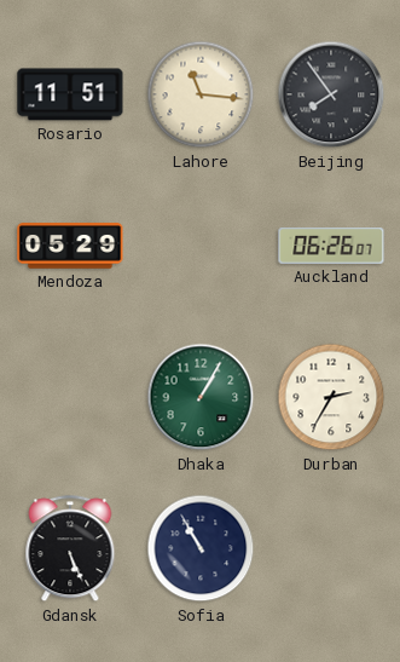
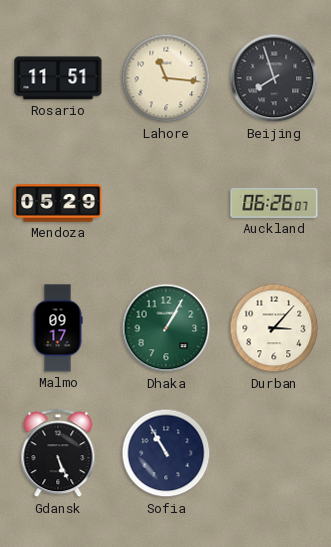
Beijing: 7:54 -> 7:57 (274, 78)
Malmo: none -> 09:17 (58, 328)
Durban: 2:35 -> 3:07 (274, 328)
